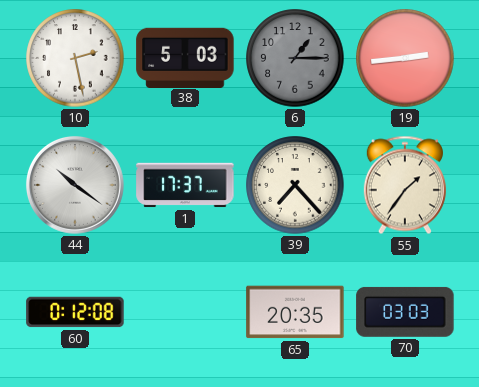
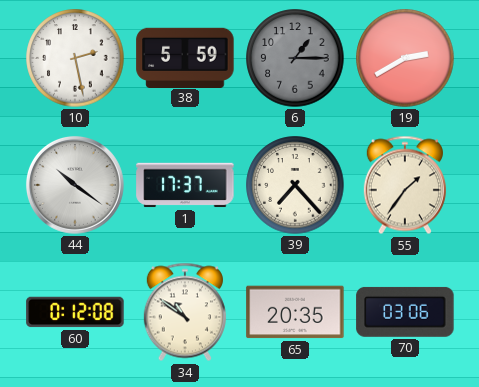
38: 5:03 -> 5:59 (185, 57)
19: 2:44 -> 2:40 (405, 58)
34: none -> 10:51 (185, 312)
70: 03:03 -> 03:06 (405, 312)
